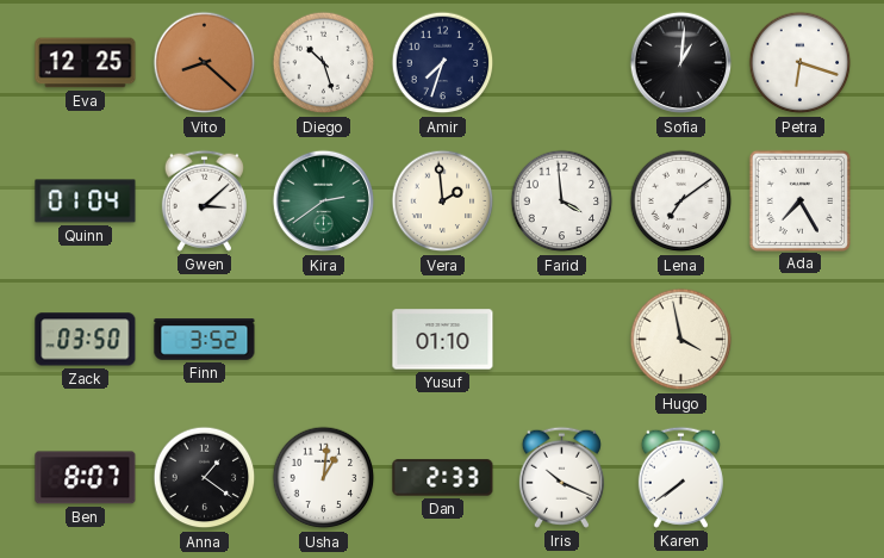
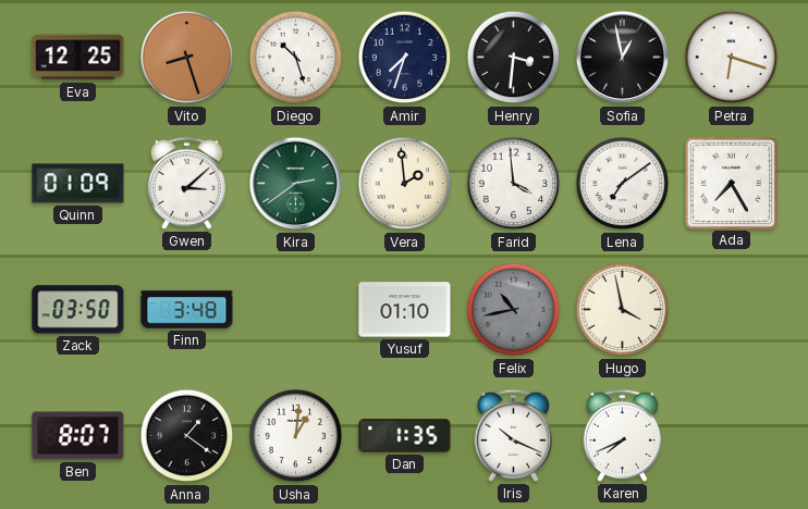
Vito: 8:22 -> 8:27 (187, 58)
Henry: none -> 3:31 (514, 58)
Sofia: 1:01 -> 12:58 (623, 58)
Quinn: 01:04 -> 01:09 (78, 184)
Finn: 3:52 -> 3:48 (187, 310)
Felix: none -> 10:43 (514, 310)
Dan: 2:33 -> 1:35 (405, 436)
Karen: 7:39 -> 7:41 (622, 435)
